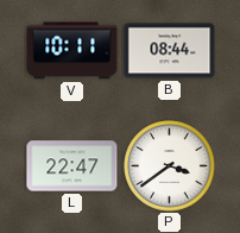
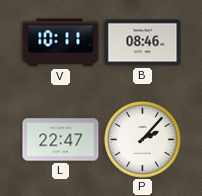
B: 08:44 -> 08:46 (143, 43)
P: 3:39 -> 2:07 (143, 140)
